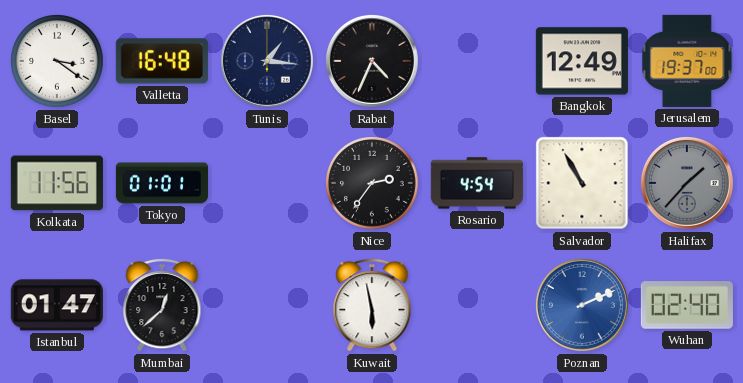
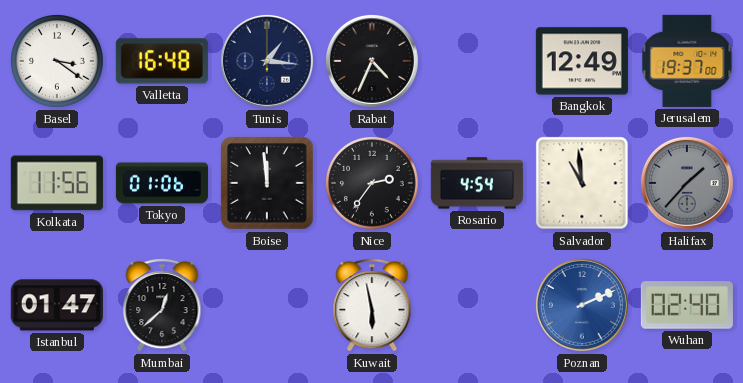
Tokyo: 01:01 -> 01:06 (162, 183)
Boise: none -> 11:59 (267, 183)
Salvador: 10:55 -> 10:59 (582, 183)
